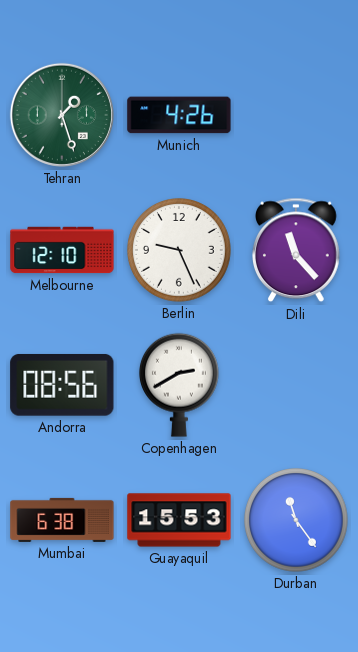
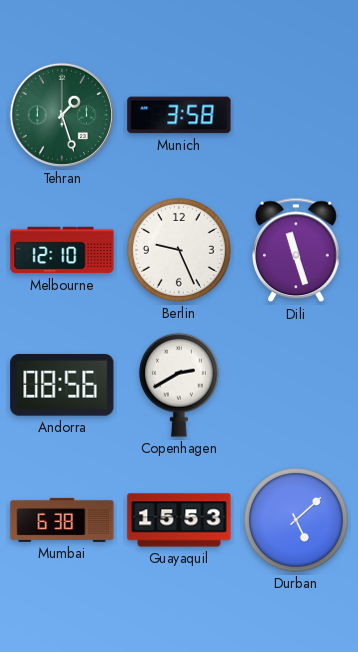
Munich: 4:26 -> 3:58 (179, 115)
Dili: 11:23 -> 11:27 (297, 250)
Durban: 11:24 -> 5:08 (297, 521)
